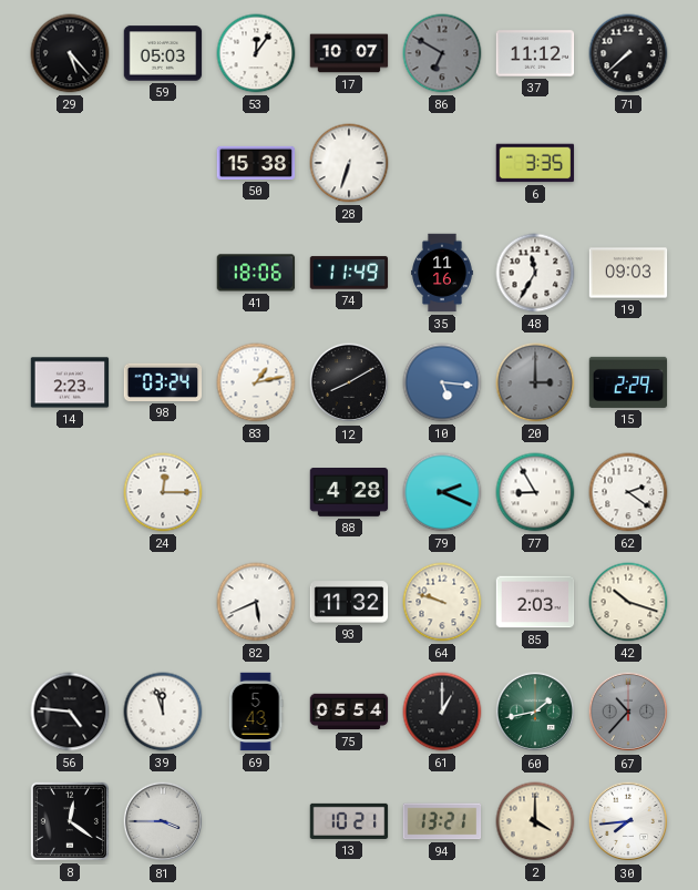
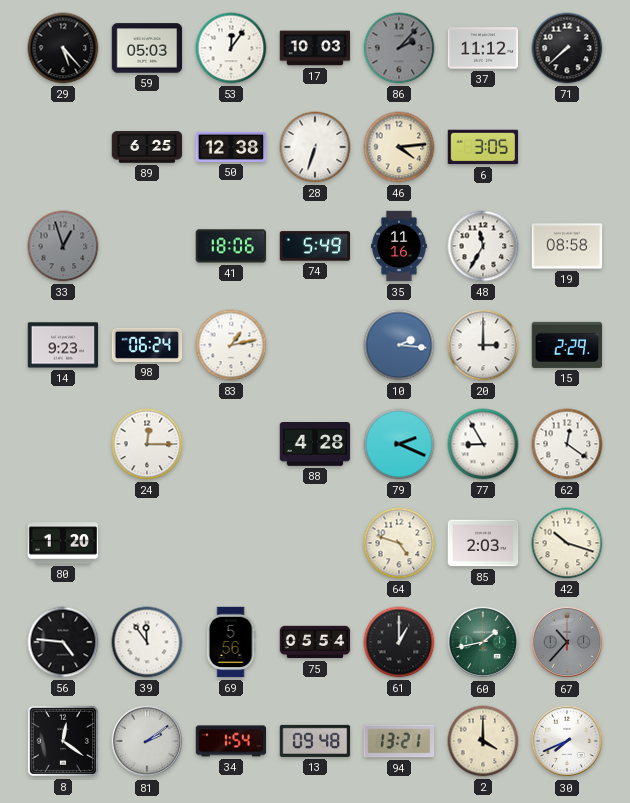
17: 10:07 -> 10:03 (315, 48)
86: 6:50 -> 2:07 (399, 48)
89: none -> 6:25 (147, 147)
50: 15:38 -> 12:38 (231, 147)
46: none -> 4:14 (399, 147)
6: 3:35 -> 3:05 (483, 147)
33: none -> 12:57 (63, 246)
74: 11:49 -> 5:49 (315, 246)
19: 09:03 -> 08:58 (567, 246)
14: 2:23 -> 9:23 (63, 345)
98: 03:24 -> 06:24 (147, 345)
12: 8:10 -> none (349, 382)
10: 5:16 -> 2:16 (399, 345)
20 dial: grey -> white (483, 345)
62: 2:21 -> 12:21 (567, 444)
80: none -> 1:20 (63, 543)
82: 5:41 -> none (256, 602)
93: 11:32 -> none (349, 602)
64: 9:48 -> 4:48 (399, 543)
39: 11:57 -> 11:54 (147, 642)
69: 5:43 -> 5:56 (231, 642)
81: 3:45 -> 2:09 (147, 741)
34: none -> 1:54 (231, 741)
13: 10:21 -> 09:48 (315, 741)
30: 7:44 -> 7:41 (567, 741)
